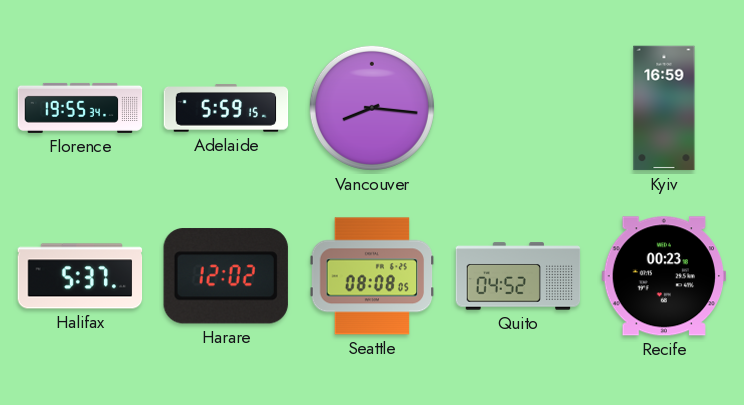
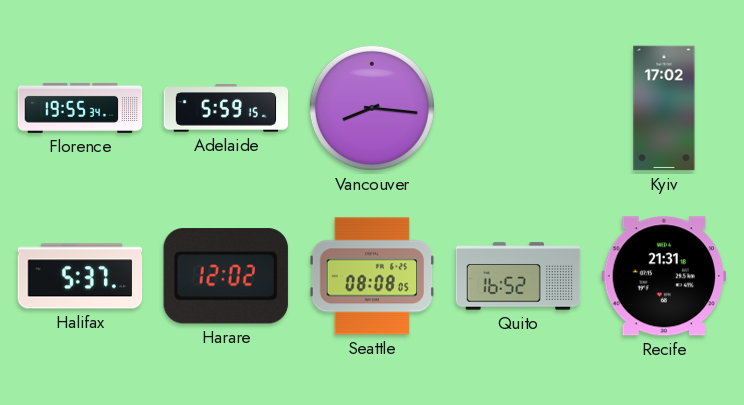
Kyiv: 16:59 -> 17:02 (664, 108)
Quito: 04:52 -> 16:52 (518, 276)
Recife: 00:23 -> 21:31 (663, 276)
